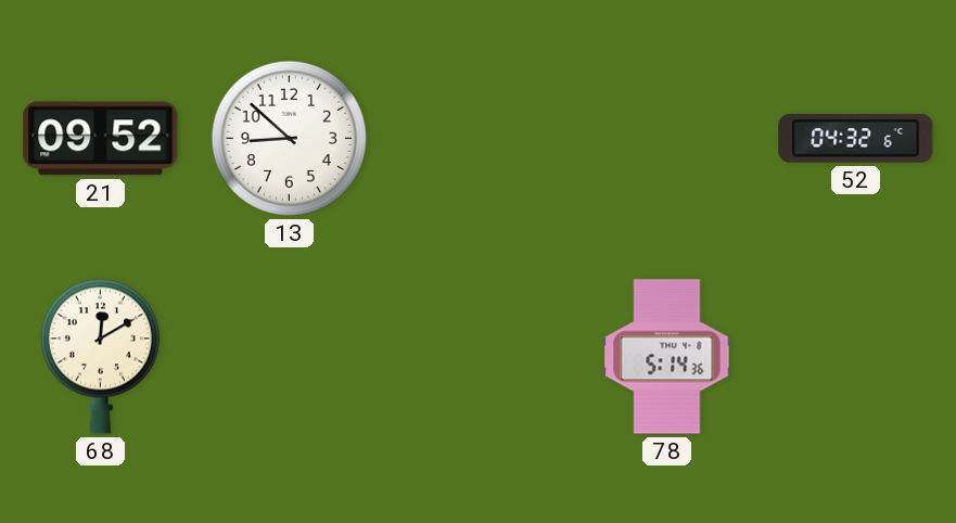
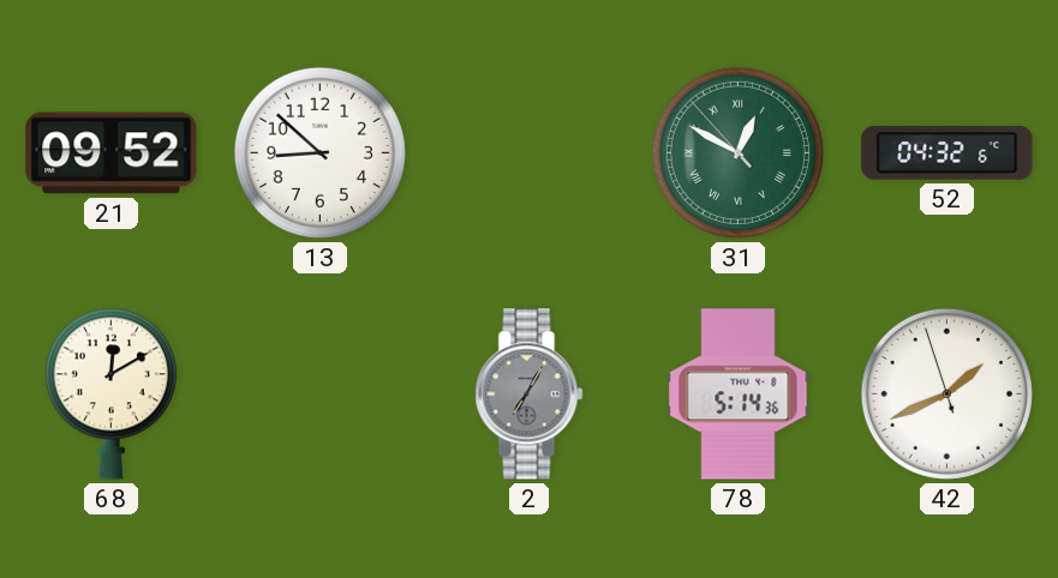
31: none -> 12:49 (737, 152)
2: none -> 7:05 (530, 395)
42: none -> 1:40 (946, 393)
